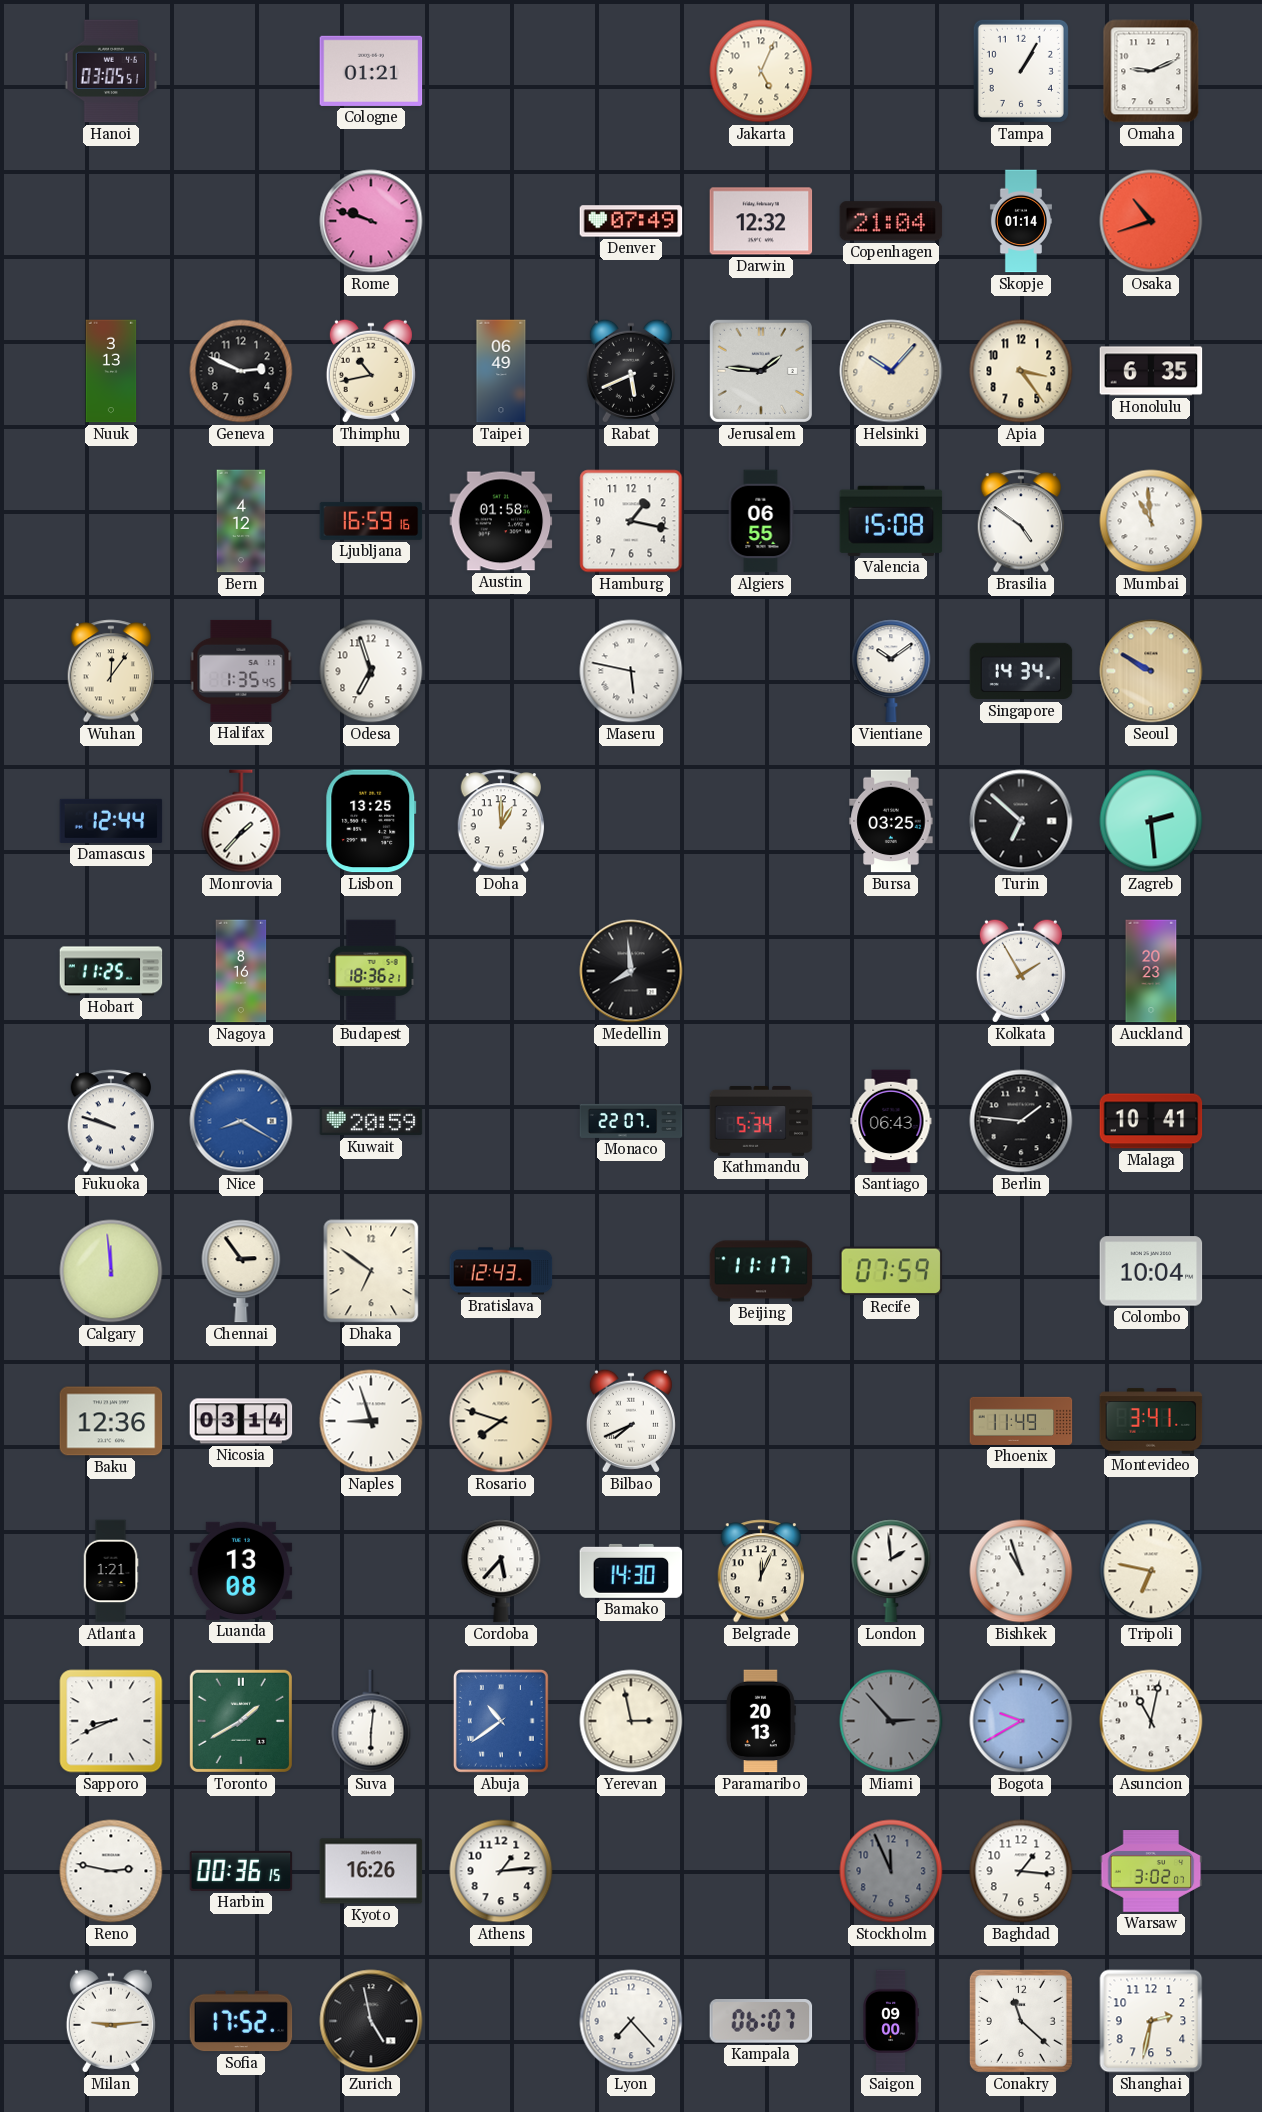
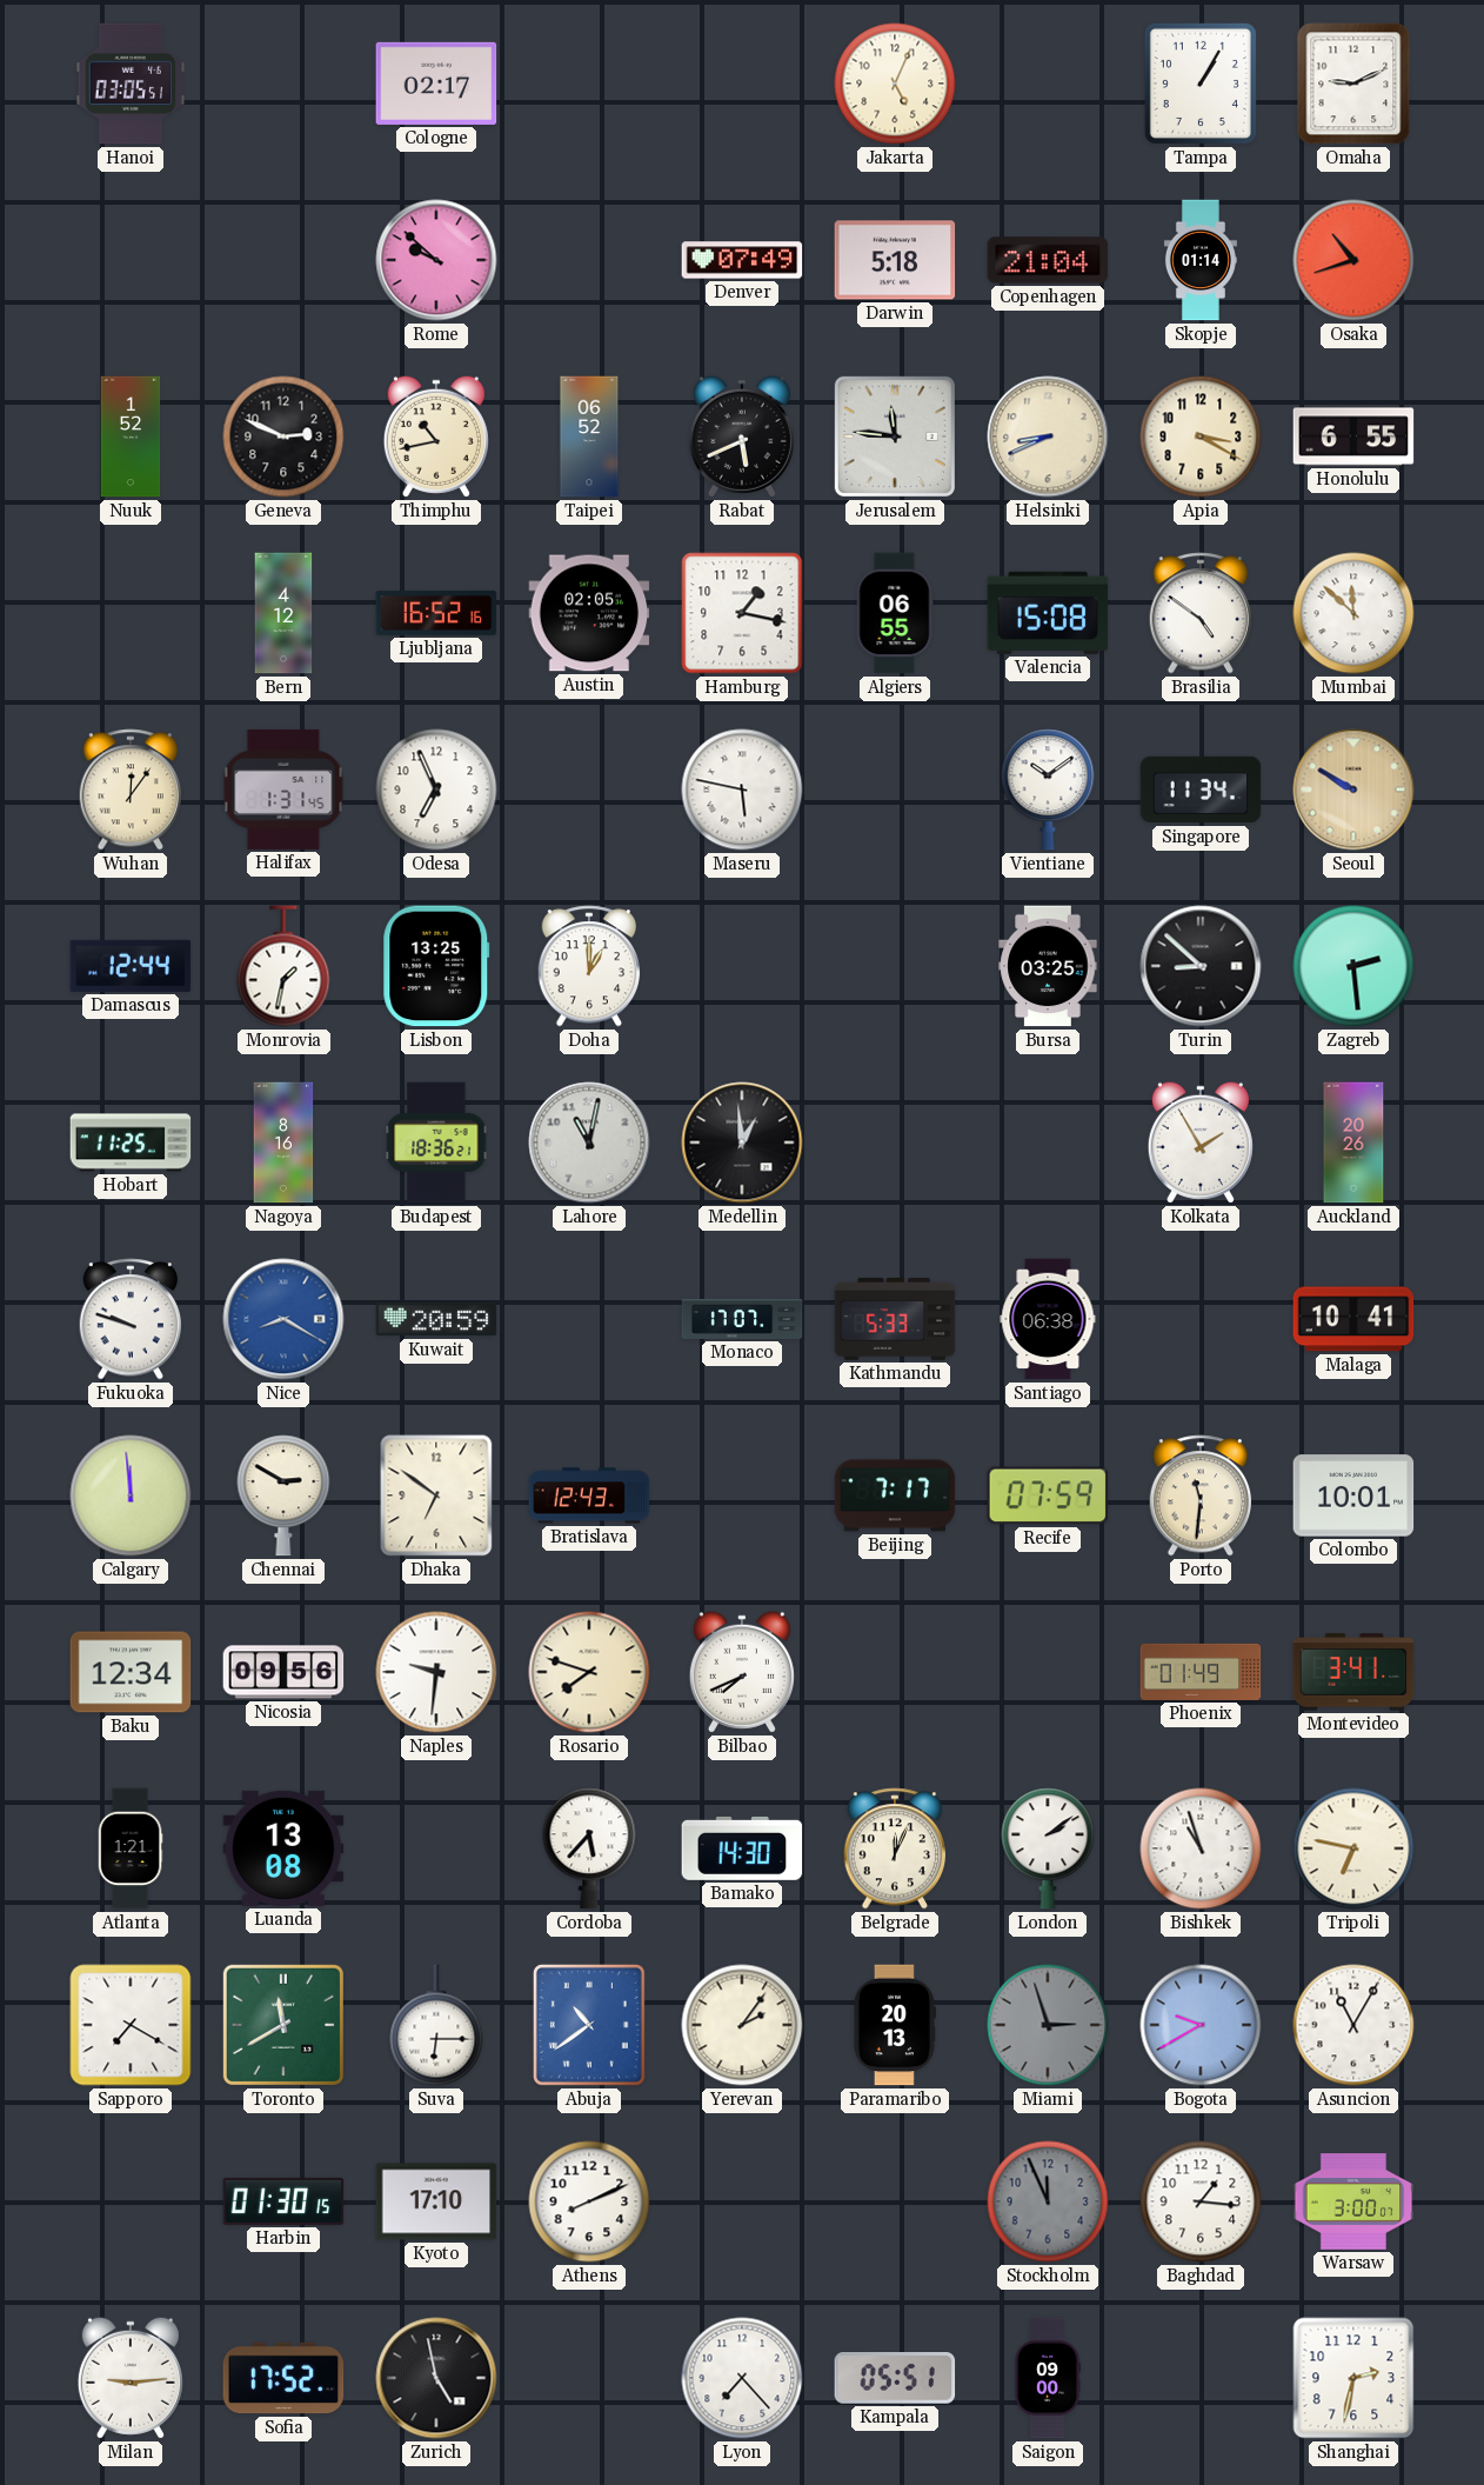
Cologne: 01:21 -> 02:17 (436, 84)
Rome: 9:48 -> 9:52 (436, 260)
Darwin: 12:32 -> 5:18 (895, 260)
Nuuk: 3:13 -> 1:52 (131, 437)
Taipei: 06:49 -> 06:52 (589, 437)
Jerusalem: 1:46 -> 11:46 (895, 437)
Helsinki: 10:07 -> 8:41 (1048, 437)
Apia: 3:24 -> 3:20 (1201, 437)
Honolulu: 6:35 -> 6:55 (1353, 437)
Ljubljana: 16:59 -> 16:52 (436, 613)
Austin: 01:58 -> 02:05 (589, 613)
Mumbai: 10:59 -> 11:52 (1353, 613)
Halifax: 1:35 -> 1:31 (283, 790)
Odesa: 6:57 -> 6:56 (436, 790)
Singapore: 14:34 -> 11:34 (1201, 790)
Monrovia: 1:37 -> 1:32 (283, 966)
Turin: 6:52 -> 8:52 (1201, 966)
Lahore: none -> 11:02 (589, 1142)
Medellin: 7:59 -> 12:59 (742, 1142)
Auckland: 20:23 -> 20:26 (1353, 1142)
Monaco: 22:07 -> 17:07 (742, 1319)
Kathmandu: 5:34 -> 5:33 (895, 1319)
Santiago: 06:43 -> 06:38 (1048, 1319)
Berlin: 1:46 -> none (1021, 1121)
Chennai: 2:54 -> 2:50 (283, 1495)
Beijing: 11:17 -> 7:17 (895, 1495)
Porto: none -> 11:31 (1201, 1495)
Colombo: 10:04 -> 10:01 (1353, 1495)
Baku: 12:36 -> 12:34 (131, 1672)
Nicosia: 03:14 -> 09:56 (283, 1672)
Naples: 8:57 -> 9:31 (436, 1672)
Phoenix: 11:49 -> 01:49 (1201, 1672)
London: 1:59 -> 2:09 (1048, 1848)
Sapporo: 8:41 -> 7:20 (131, 2025)
Toronto: 1:40 -> 11:40 (283, 2025)
Suva: 6:01 -> 6:15 (436, 2025)
Yerevan: 2:58 -> 2:06 (742, 2025)
Miami: 2:53 -> 2:57 (1048, 2025)
Asuncion: 11:02 -> 11:05 (1353, 2025)
Reno: 2:47 -> none (111, 1871)
Harbin: 00:36 -> 01:30 (283, 2201)
Kyoto: 16:26 -> 17:10 (436, 2201)
Athens: 1:14 -> 8:11 (589, 2201)
Warsaw: 3:02 -> 3:00 (1353, 2201)
Kampala: 06:07 -> 05:51 (895, 2379)
Conakry: 11:22 -> none (1021, 2021)
